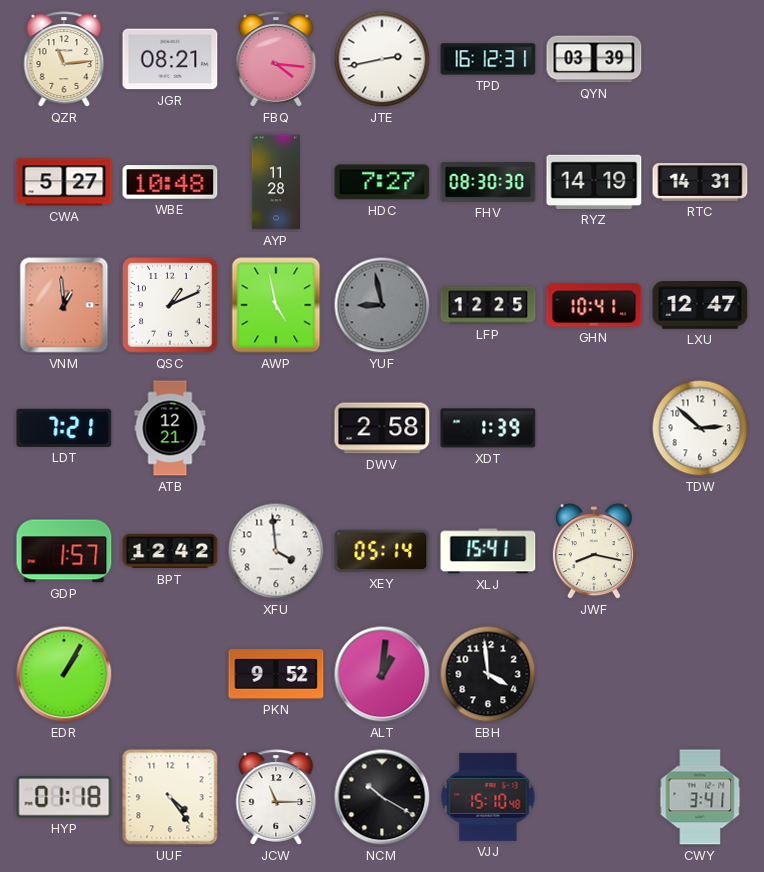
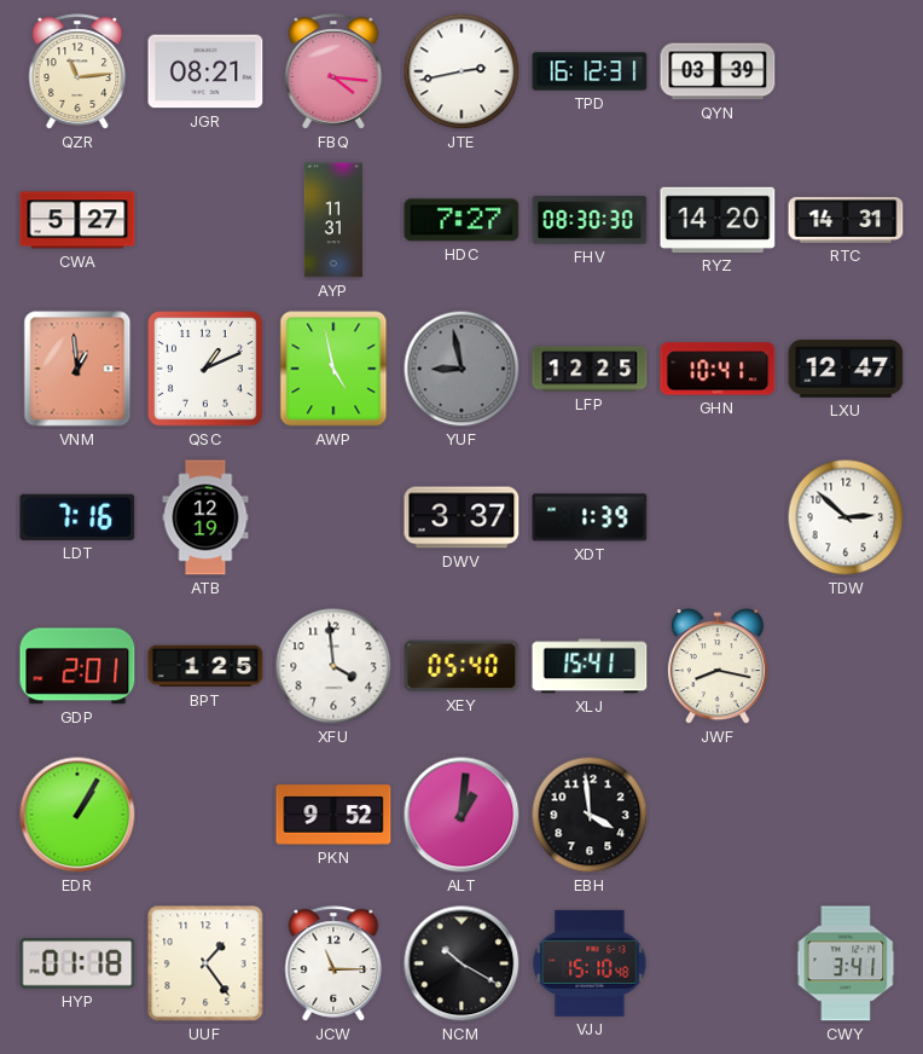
WBE: 10:48 -> none (170, 182)
AYP: 11:28 -> 11:31 (332, 220)
RYZ: 14:19 -> 14:20 (718, 220)
LDT: 7:21 -> 7:16 (77, 517)
ATB: 12:21 -> 12:19 (205, 517)
DWV: 2:58 -> 3:37 (461, 517)
GDP: 1:57 -> 2:01 (77, 666)
BPT: 12:42 -> 1:25 (205, 666)
XEY: 05:14 -> 05:40 (461, 666)
UUF: 4:24 -> 1:24 (205, 963)
